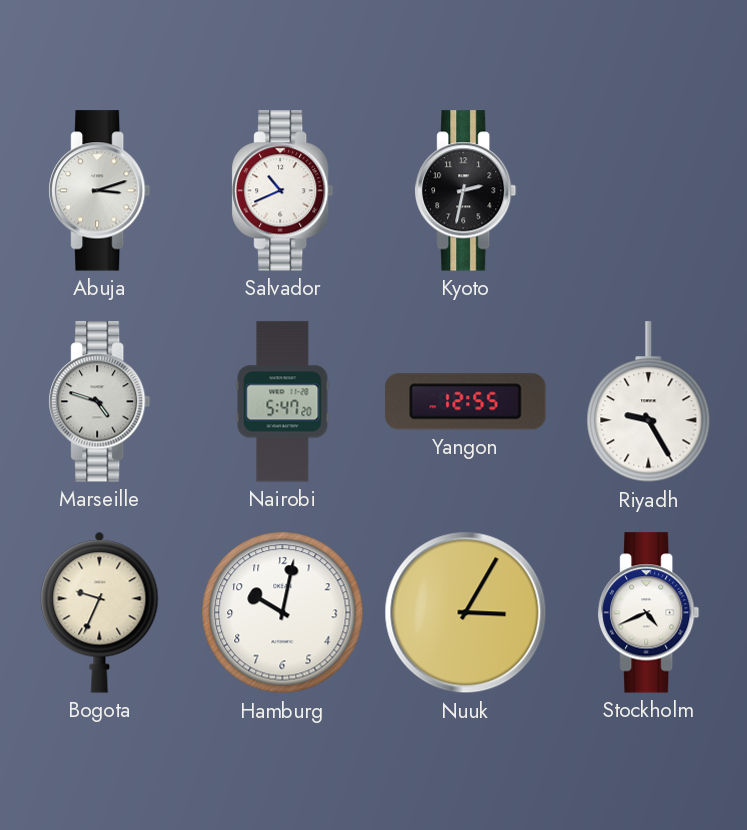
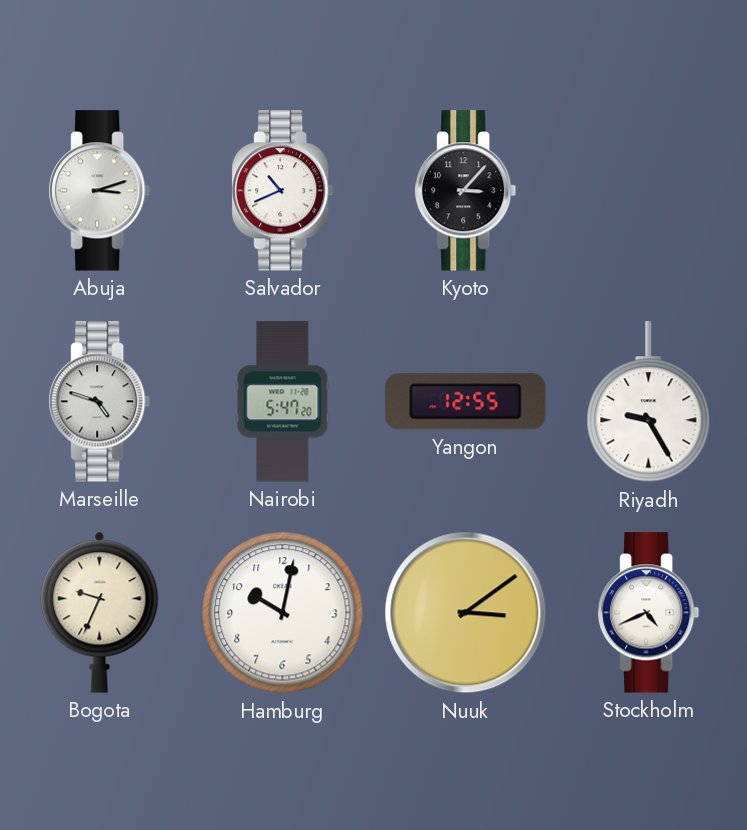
Kyoto: 2:32 -> 3:07 (466, 191)
Nuuk: 3:05 -> 3:09 (466, 613)
